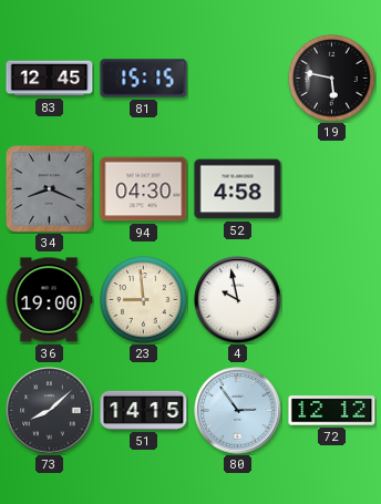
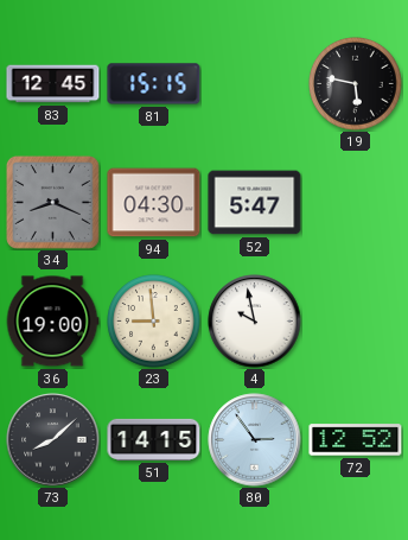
52: 4:58 -> 5:47 (255, 203)
72: 12:12 -> 12:52 (356, 440)
